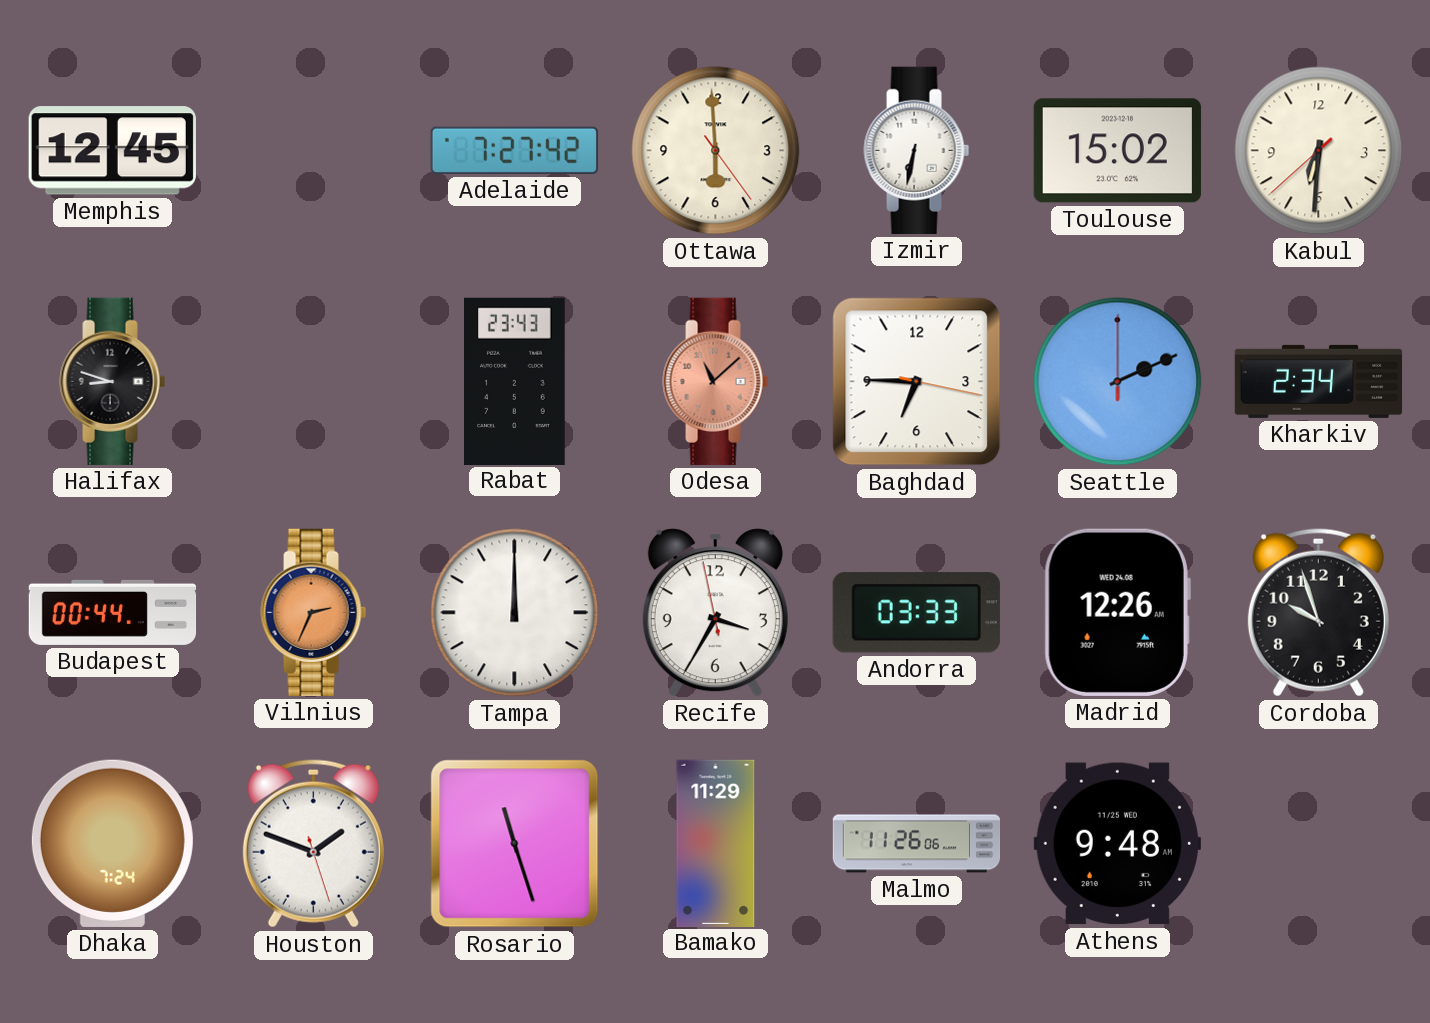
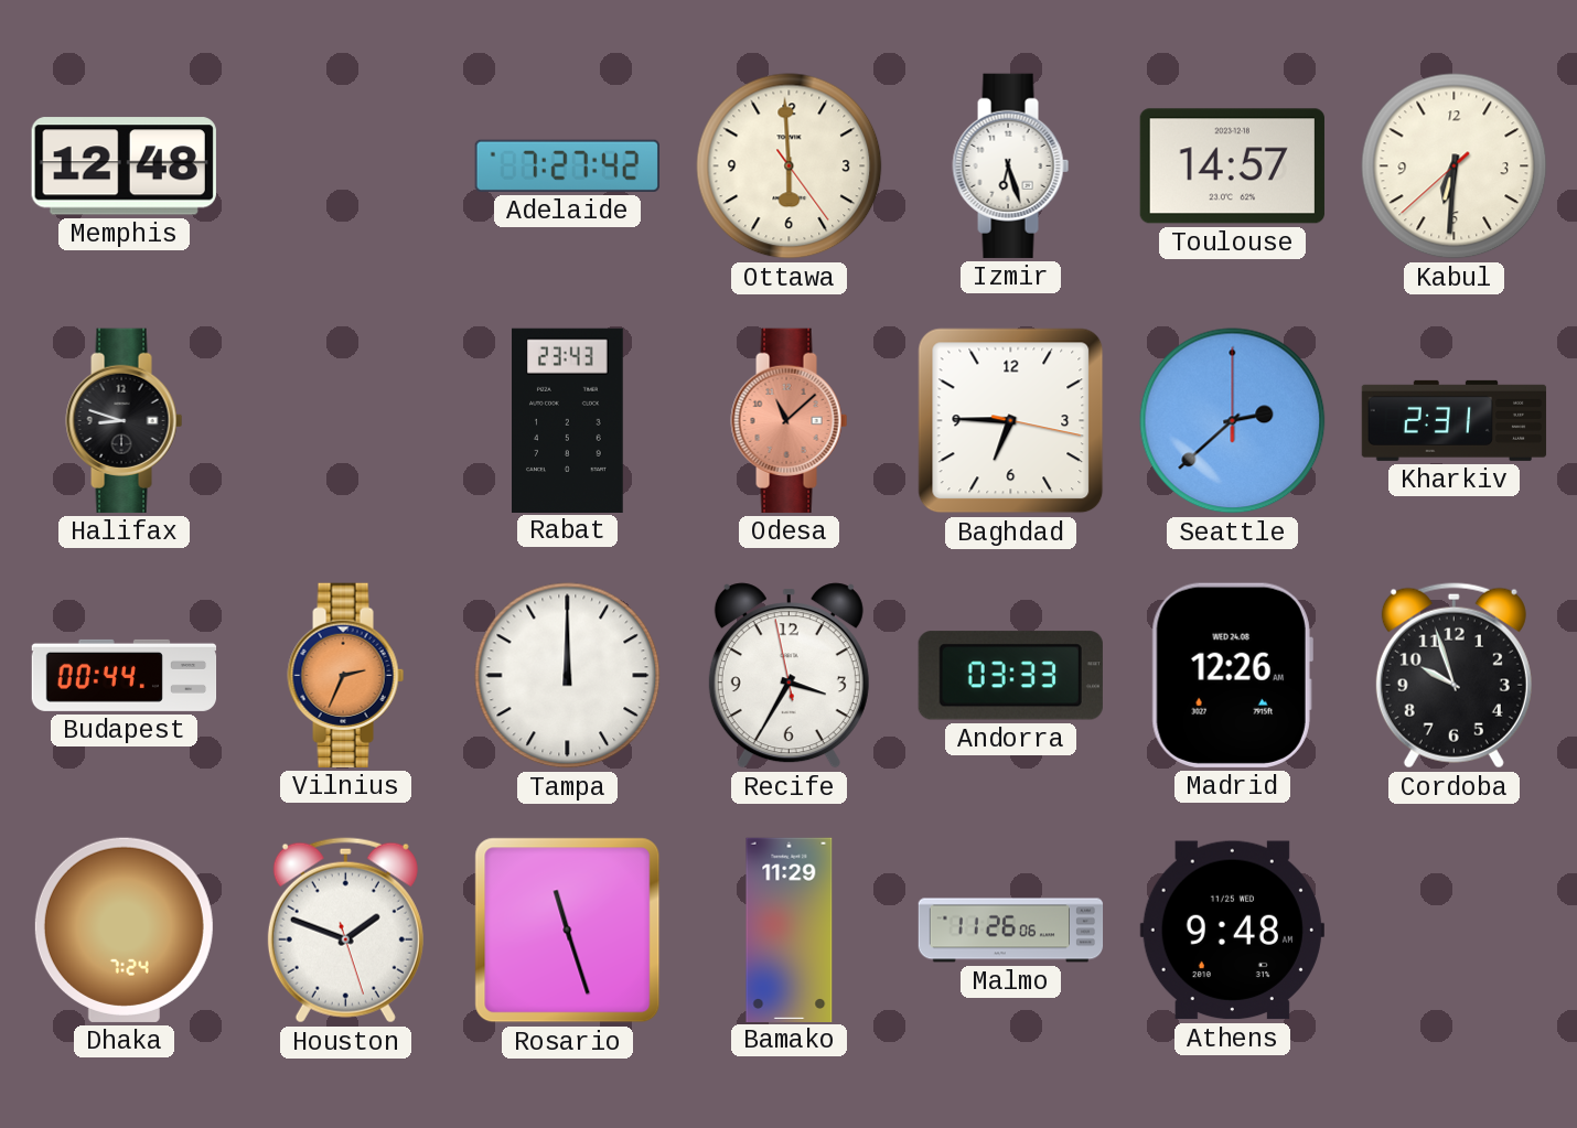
Memphis: 12:45 -> 12:48 (124, 166)
Izmir: 6:32 -> 6:27 (1011, 165)
Toulouse: 15:02 -> 14:57 (1232, 166)
Seattle: 2:11 -> 2:38 (1233, 421)
Kharkiv: 2:34 -> 2:31 (1455, 420)
